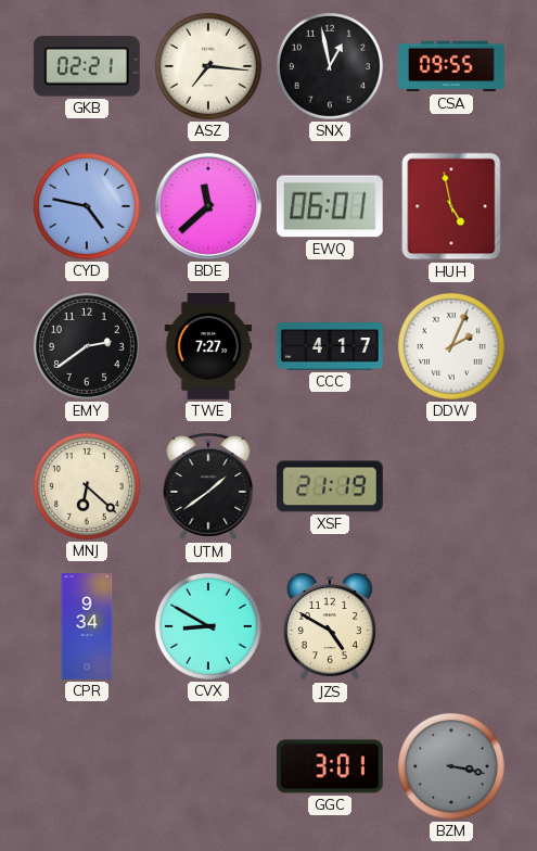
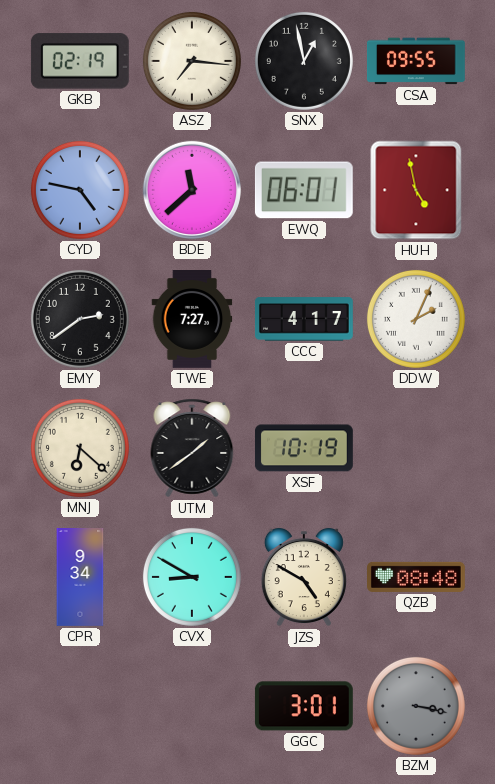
GKB: 02:21 -> 02:19 (80, 61)
XSF: 21:19 -> 10:19 (304, 448)
QZB: none -> 08:48 (417, 577)
